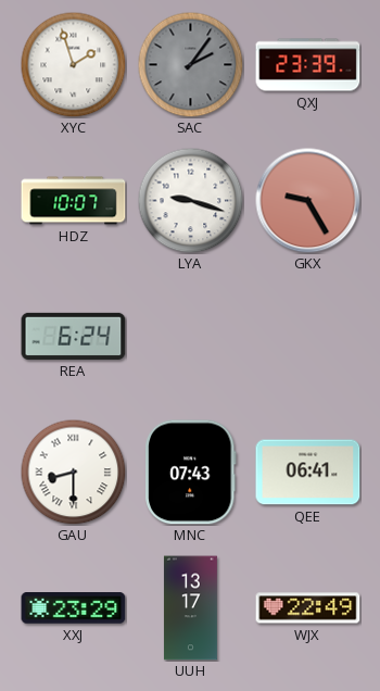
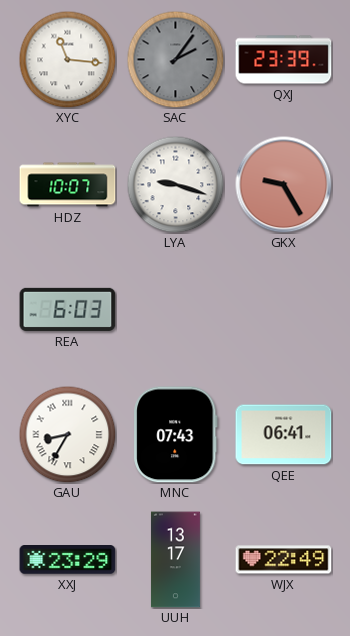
XYC: 1:57 -> 11:16 (67, 59)
REA: 6:24 -> 6:03 (68, 309)
GAU: 8:30 -> 8:35 (67, 434)
